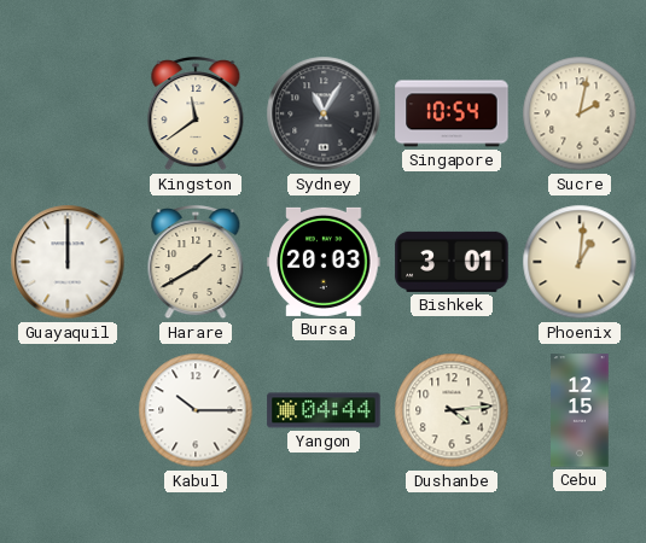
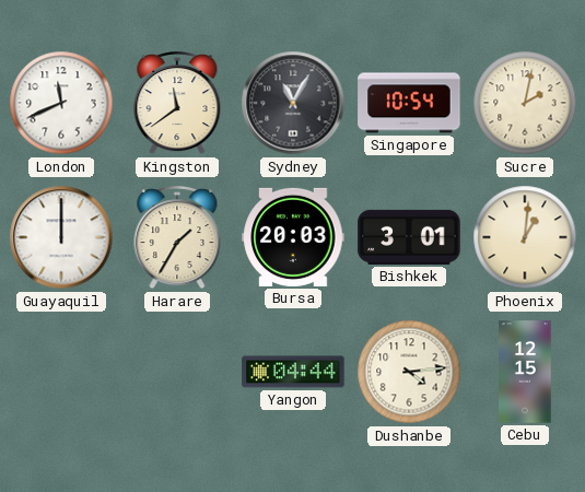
London: none -> 11:41 (61, 103)
Harare: 1:40 -> 1:35 (177, 238)
Kabul: 10:15 -> none (196, 410)
